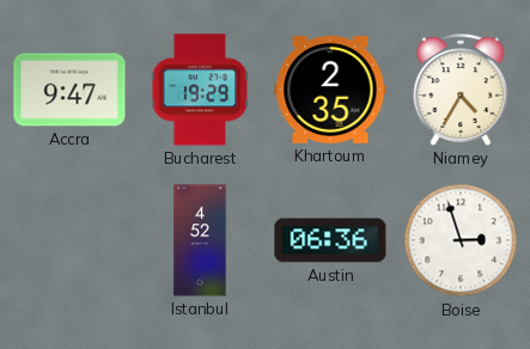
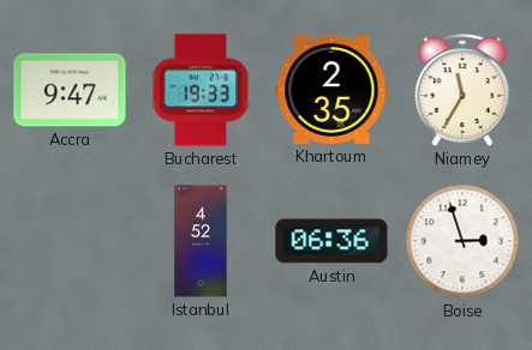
Bucharest: 19:29 -> 19:33 (201, 90)
Niamey: 4:35 -> 11:35 (462, 90)
